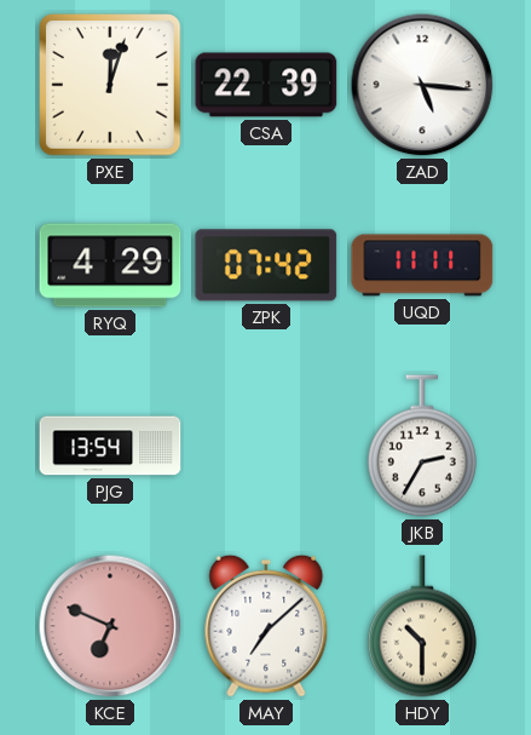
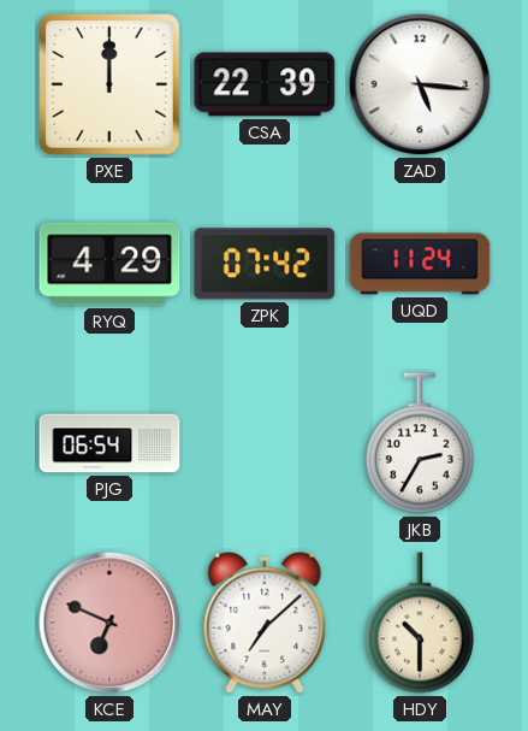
PXE: 12:03 -> 12:00 (109, 84)
UQD: 11:11 -> 11:24 (420, 264)
PJG: 13:54 -> 06:54 (109, 443)
